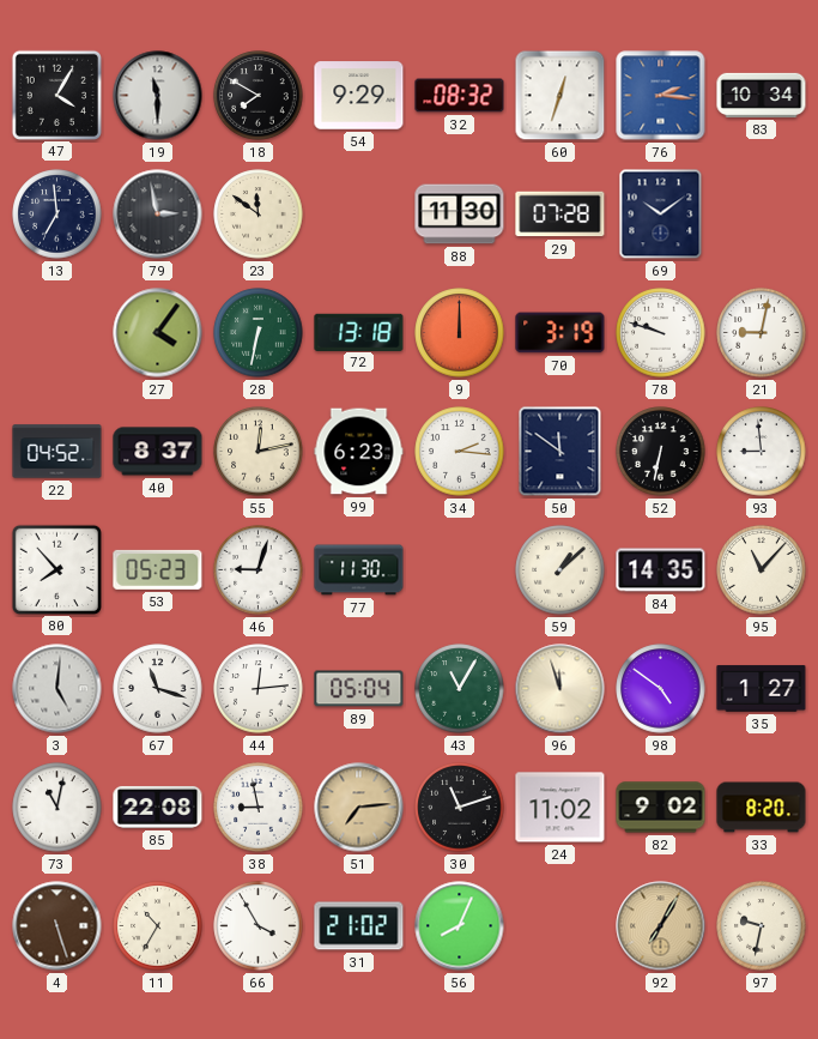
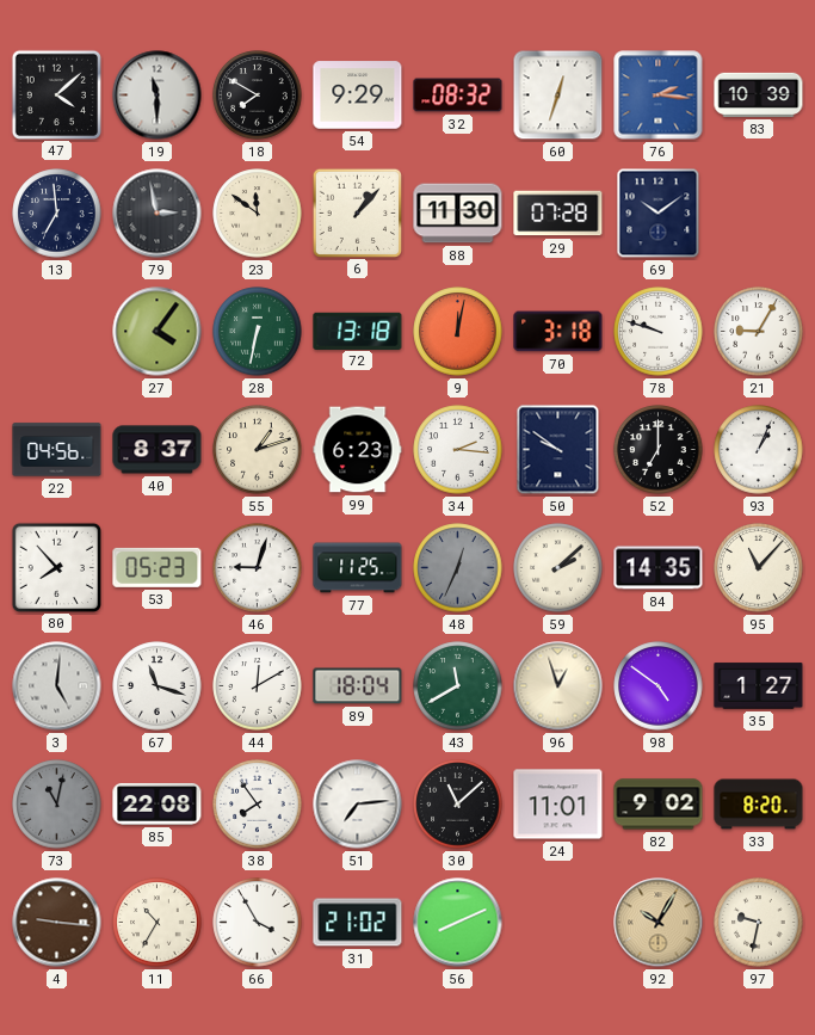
47: 4:05 -> 4:08 (56, 94)
83: 10:34 -> 10:39 (759, 94)
6: none -> 1:07 (357, 212)
9: 12:00 -> 12:02 (458, 332)
70: 3:19 -> 3:18 (558, 332)
21: 9:02 -> 9:05 (759, 332)
22: 04:52 -> 04:56 (57, 450)
55: 12:13 -> 1:12 (258, 450)
50: 11:51 -> 9:51 (558, 450)
52: 6:32 -> 7:00 (659, 450)
93: 8:59 -> 1:04 (759, 450)
77: 11:30 -> 11:25 (358, 568)
48: none -> 12:34 (458, 568)
59: 1:08 -> 2:08 (558, 568)
44: 12:14 -> 12:10 (258, 686)
89: 05:04 -> 18:04 (358, 686)
43: 11:05 -> 11:40 (458, 686)
96: 11:57 -> 12:57 (558, 686)
73 dial: white -> grey (57, 805)
38: 8:58 -> 7:54 (258, 805)
51 dial: champagne -> white (358, 805)
30: 11:12 -> 11:08 (458, 805)
24: 11:02 -> 11:01 (558, 805)
4: 5:27 -> 9:16 (57, 923)
56: 8:04 -> 8:11 (458, 923)
92: 7:05 -> 10:05 (659, 923)
